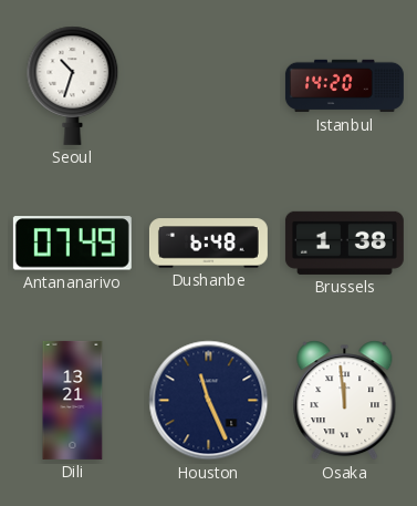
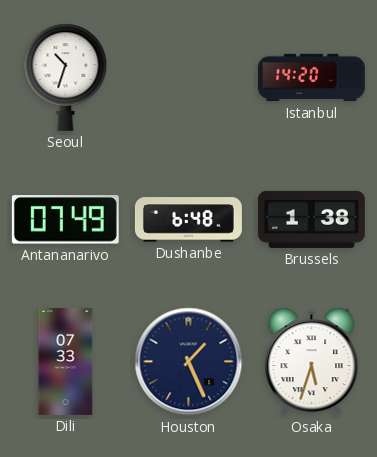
Dili: 13:21 -> 07:33 (66, 361)
Houston: 11:26 -> 1:26 (189, 362)
Osaka: 11:59 -> 5:33 (312, 362)
